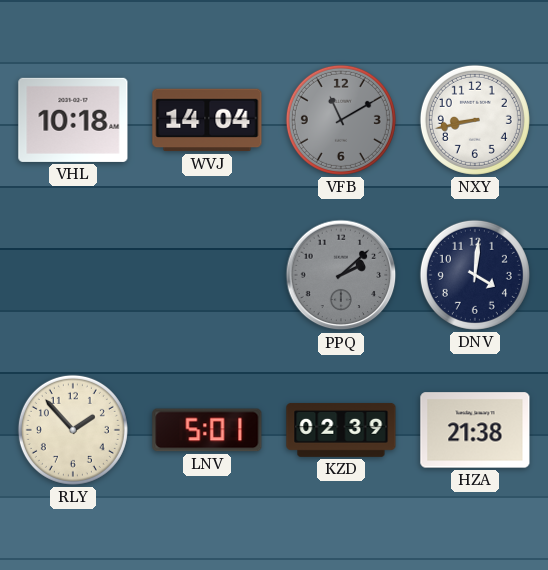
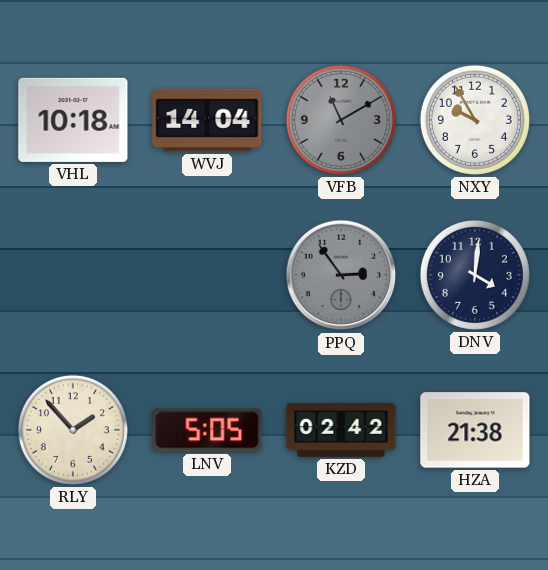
NXY: 8:43 -> 9:55 (475, 120)
PPQ: 2:08 -> 2:54 (341, 275)
LNV: 5:01 -> 5:05 (207, 430)
KZD: 02:39 -> 02:42 (341, 430)
